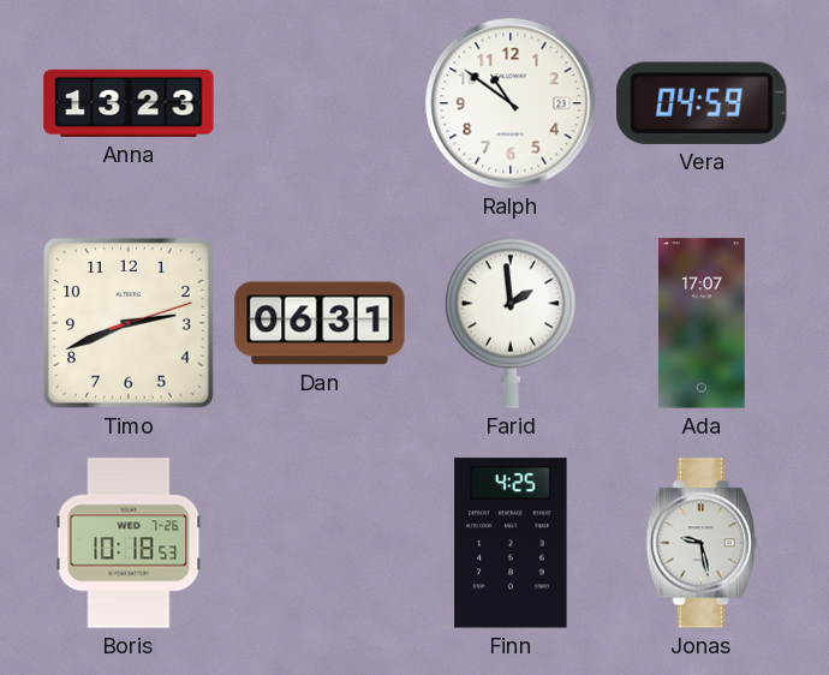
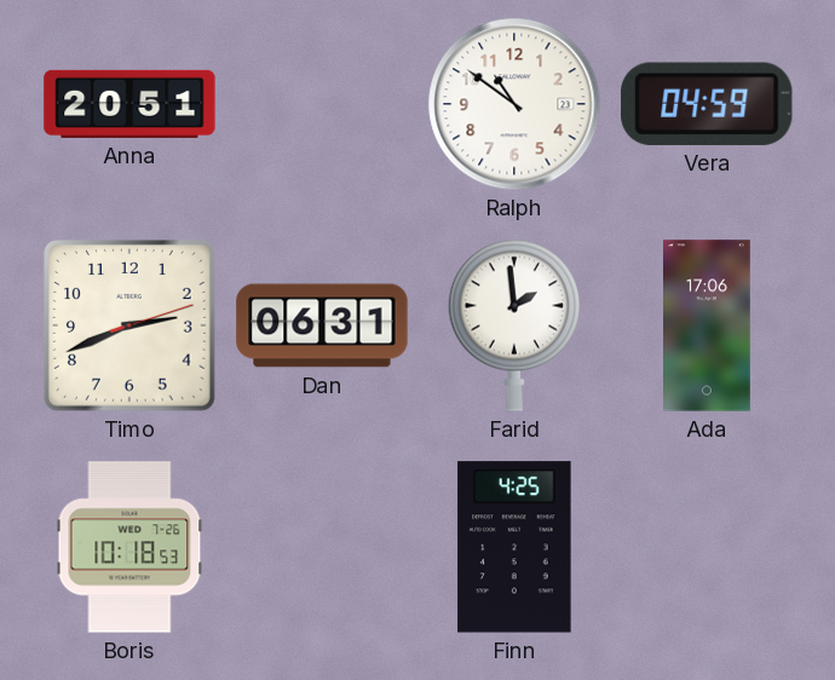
Anna: 13:23 -> 20:51 (129, 104)
Ada: 17:07 -> 17:06 (708, 325)
Jonas: 9:28 -> none (702, 543)
